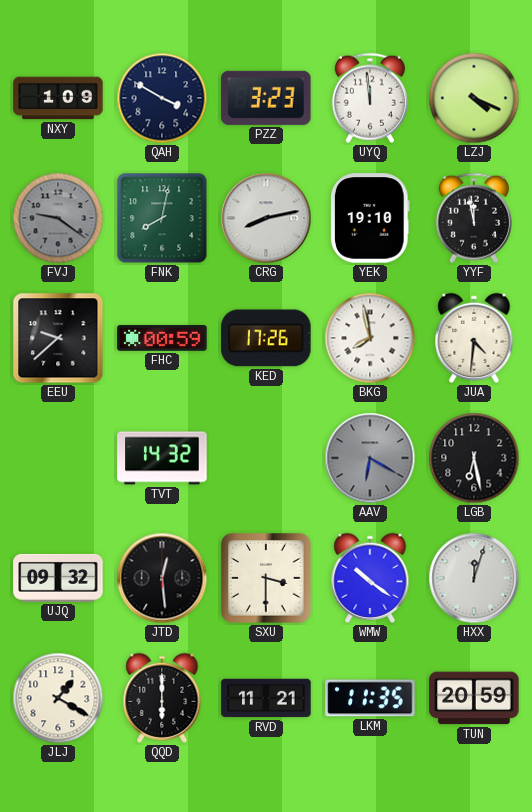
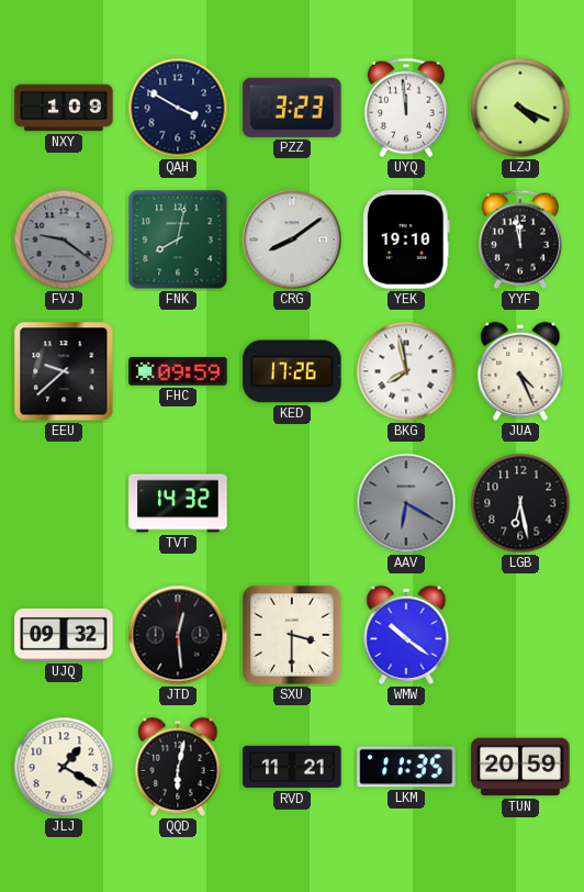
CRG: 8:13 -> 8:09 (292, 239)
FHC: 00:59 -> 09:59 (178, 371)
JUA: 4:31 -> 4:26 (520, 371)
HXX: 12:03 -> none (474, 578)
QQD: 6:00 -> 6:02 (178, 767)
